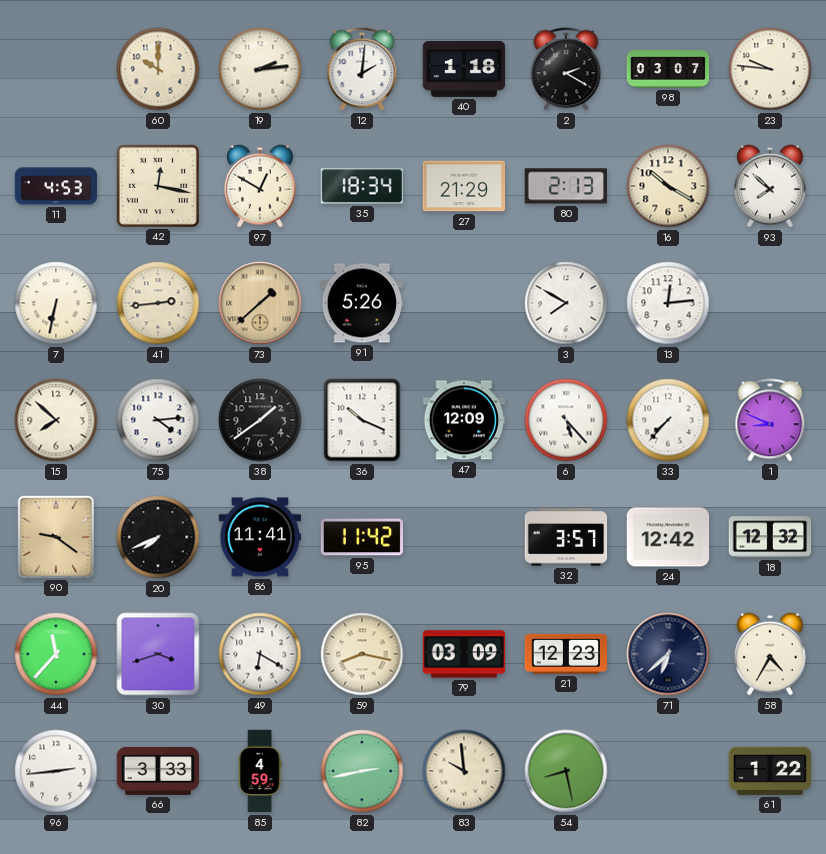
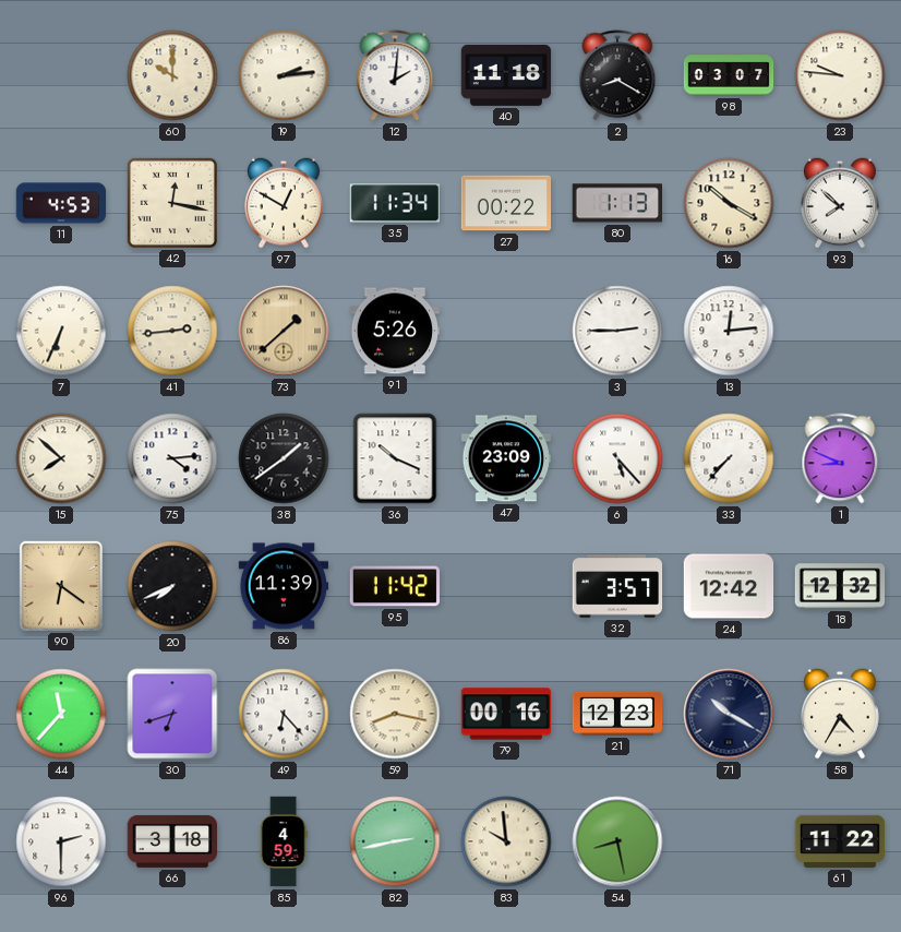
40: 1:18 -> 11:18 (506, 75)
2: 2:20 -> 8:20 (617, 75)
35: 18:34 -> 11:34 (394, 203)
27: 21:29 -> 00:22 (506, 203)
80: 2:13 -> 1:13 (616, 203)
7: 6:32 -> 6:34 (61, 331)
3: 7:50 -> 2:45 (617, 331)
47: 12:09 -> 23:09 (506, 458)
90: 9:21 -> 6:21 (60, 585)
86: 11:41 -> 11:39 (284, 586)
30: 3:42 -> 6:42 (172, 714)
49: 6:20 -> 6:23 (284, 714)
79: 03:09 -> 00:16 (506, 714)
71: 6:38 -> 10:20 (729, 714)
96: 2:44 -> 2:30 (61, 841)
66: 3:33 -> 3:18 (172, 841)
61: 1:22 -> 11:22 (840, 841)
